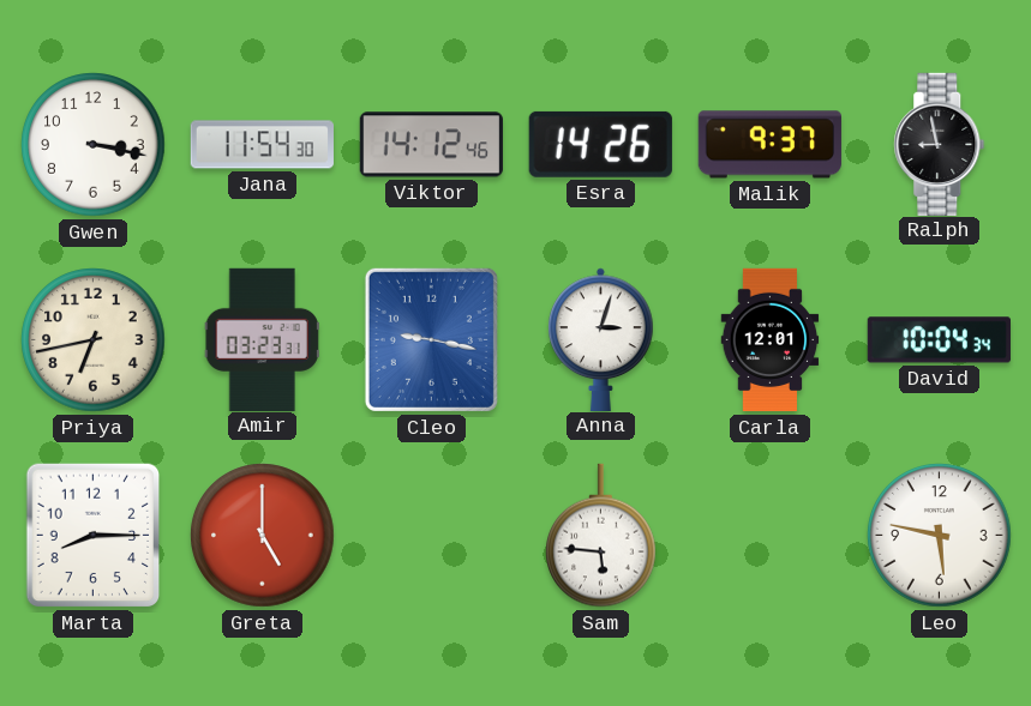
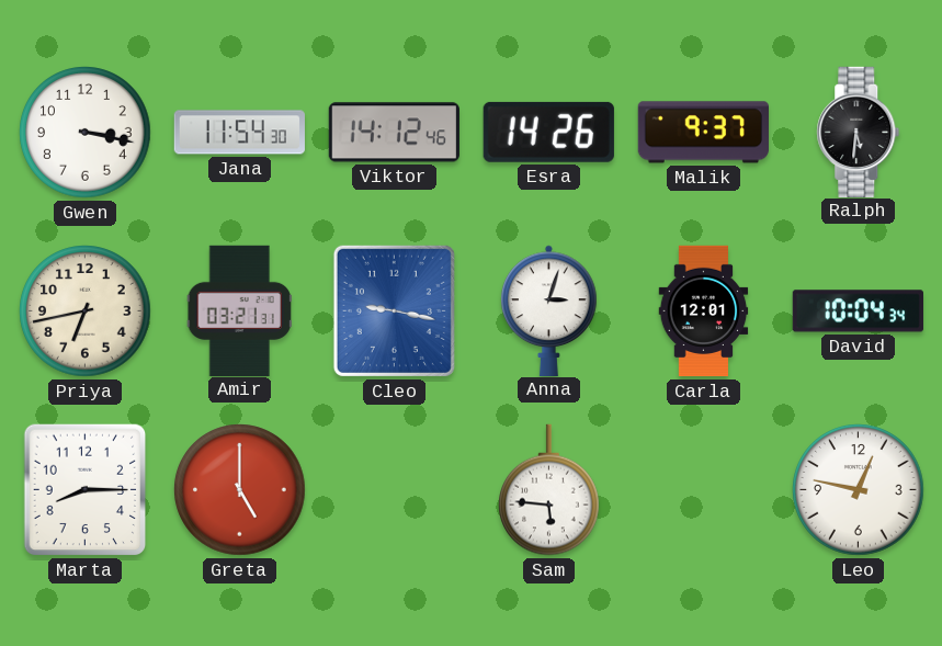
Ralph: 8:58 -> 5:31 (859, 132)
Amir: 03:23 -> 03:21 (239, 310)
Leo: 5:47 -> 12:47 (859, 490)
